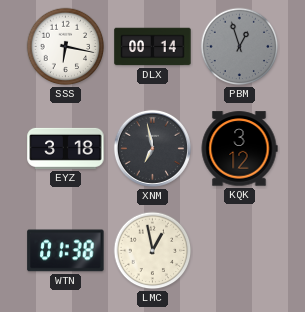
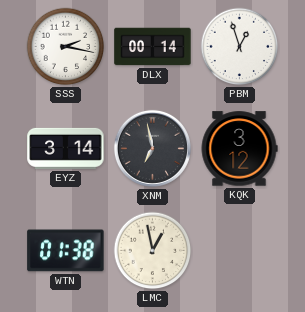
SSS: 6:17 -> 2:17 (66, 47)
PBM dial: grey -> white (240, 47)
EYZ: 3:18 -> 3:14 (66, 148)
